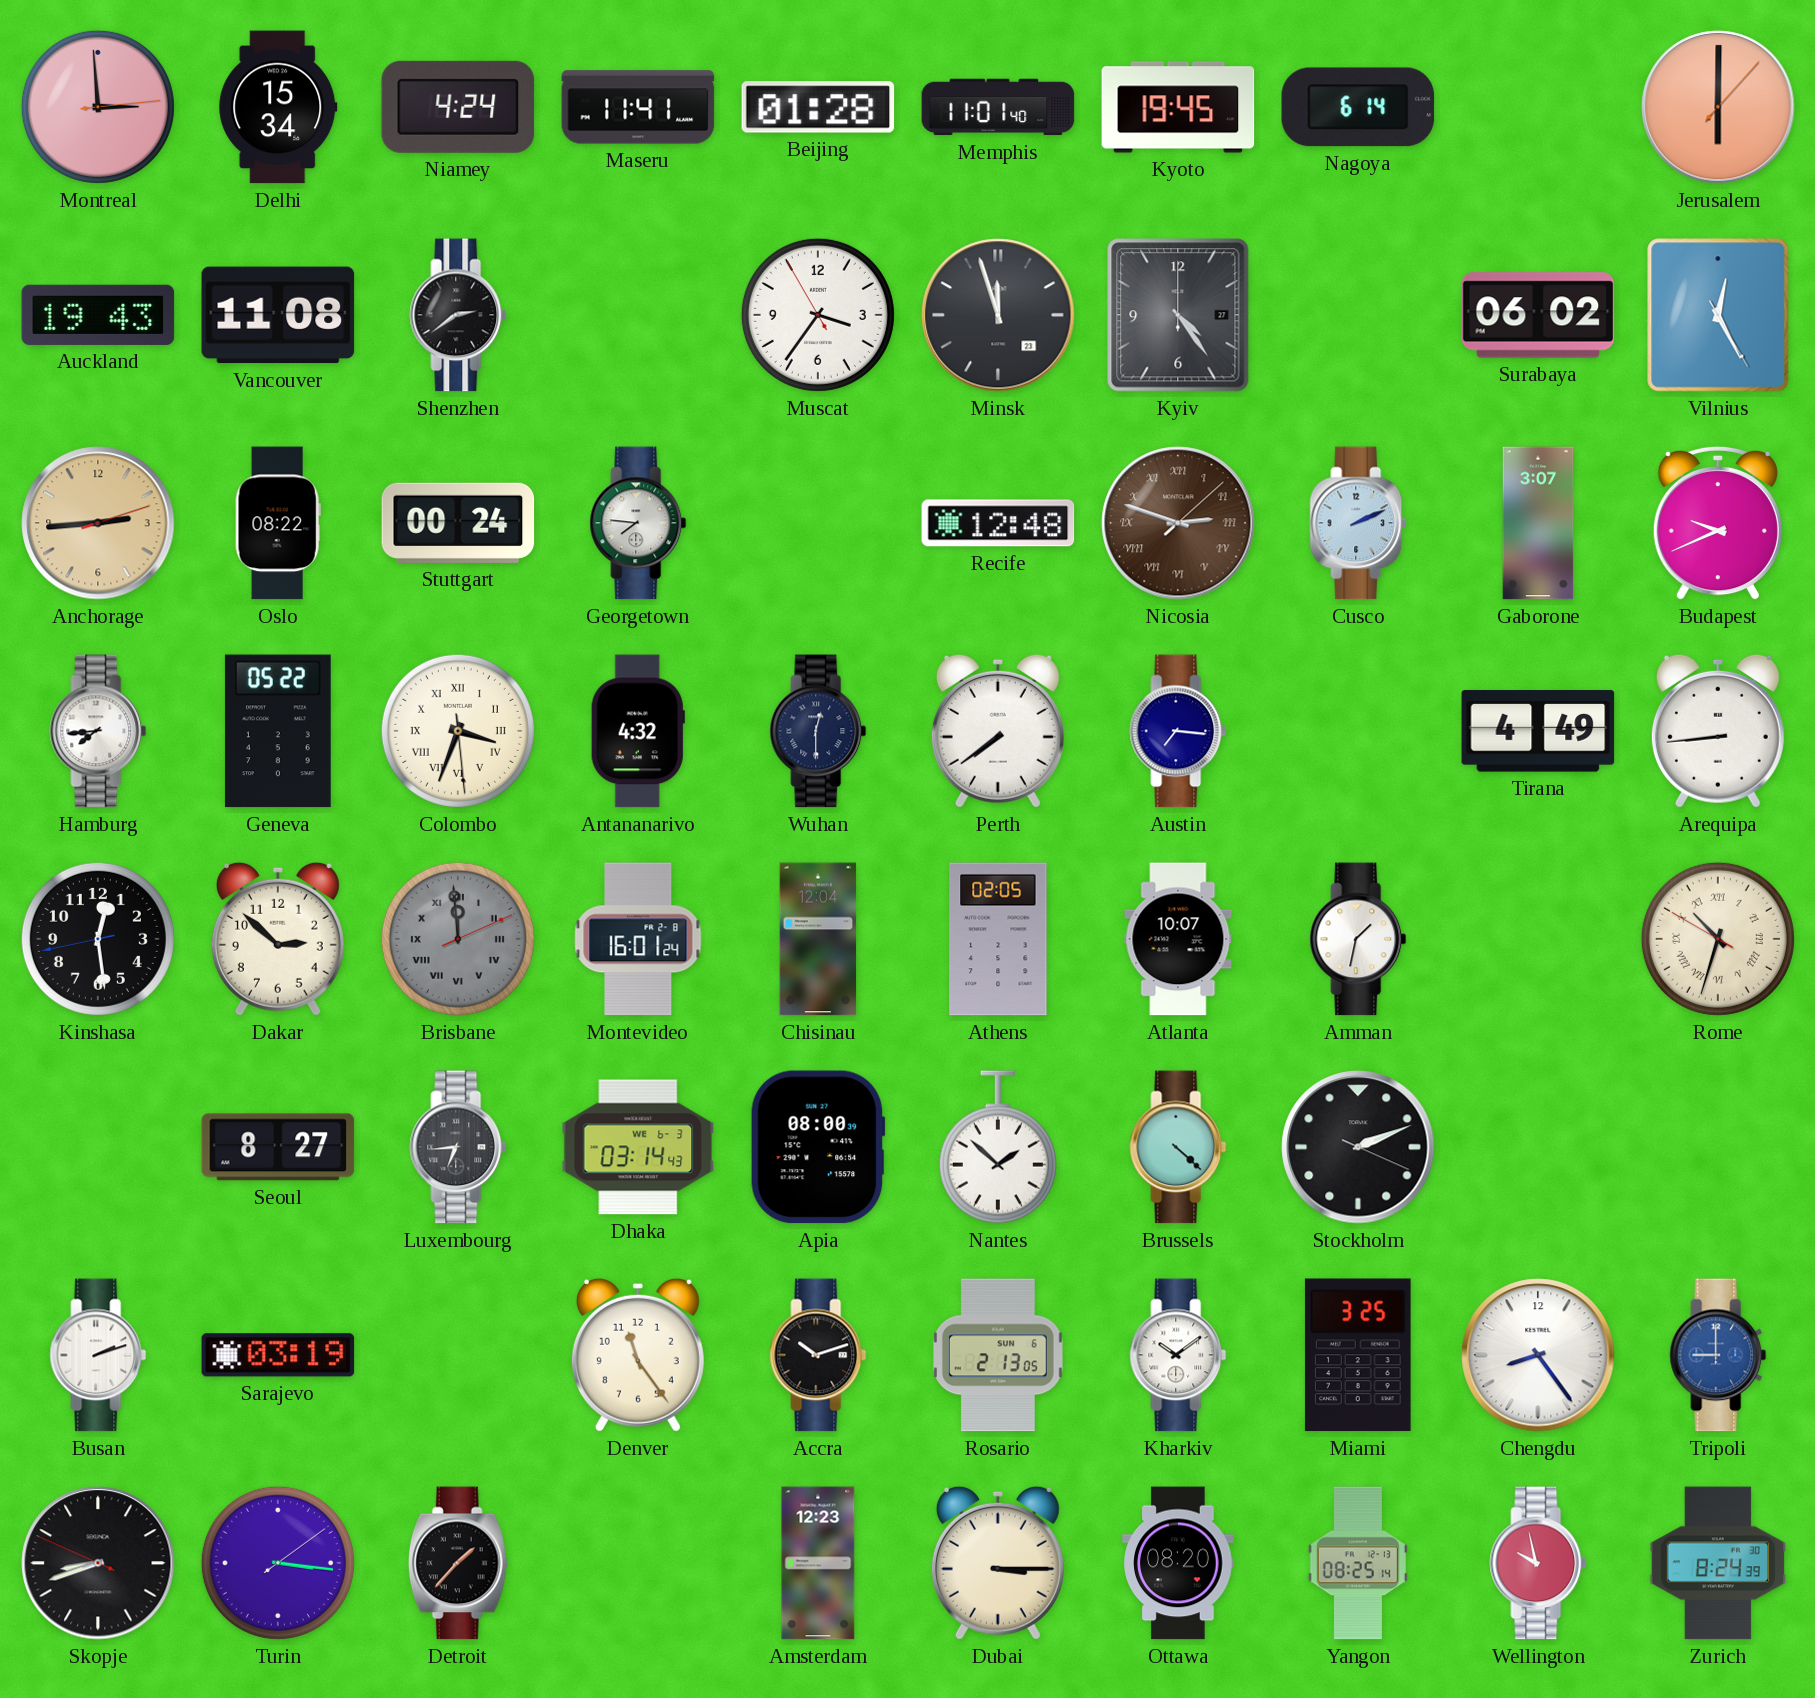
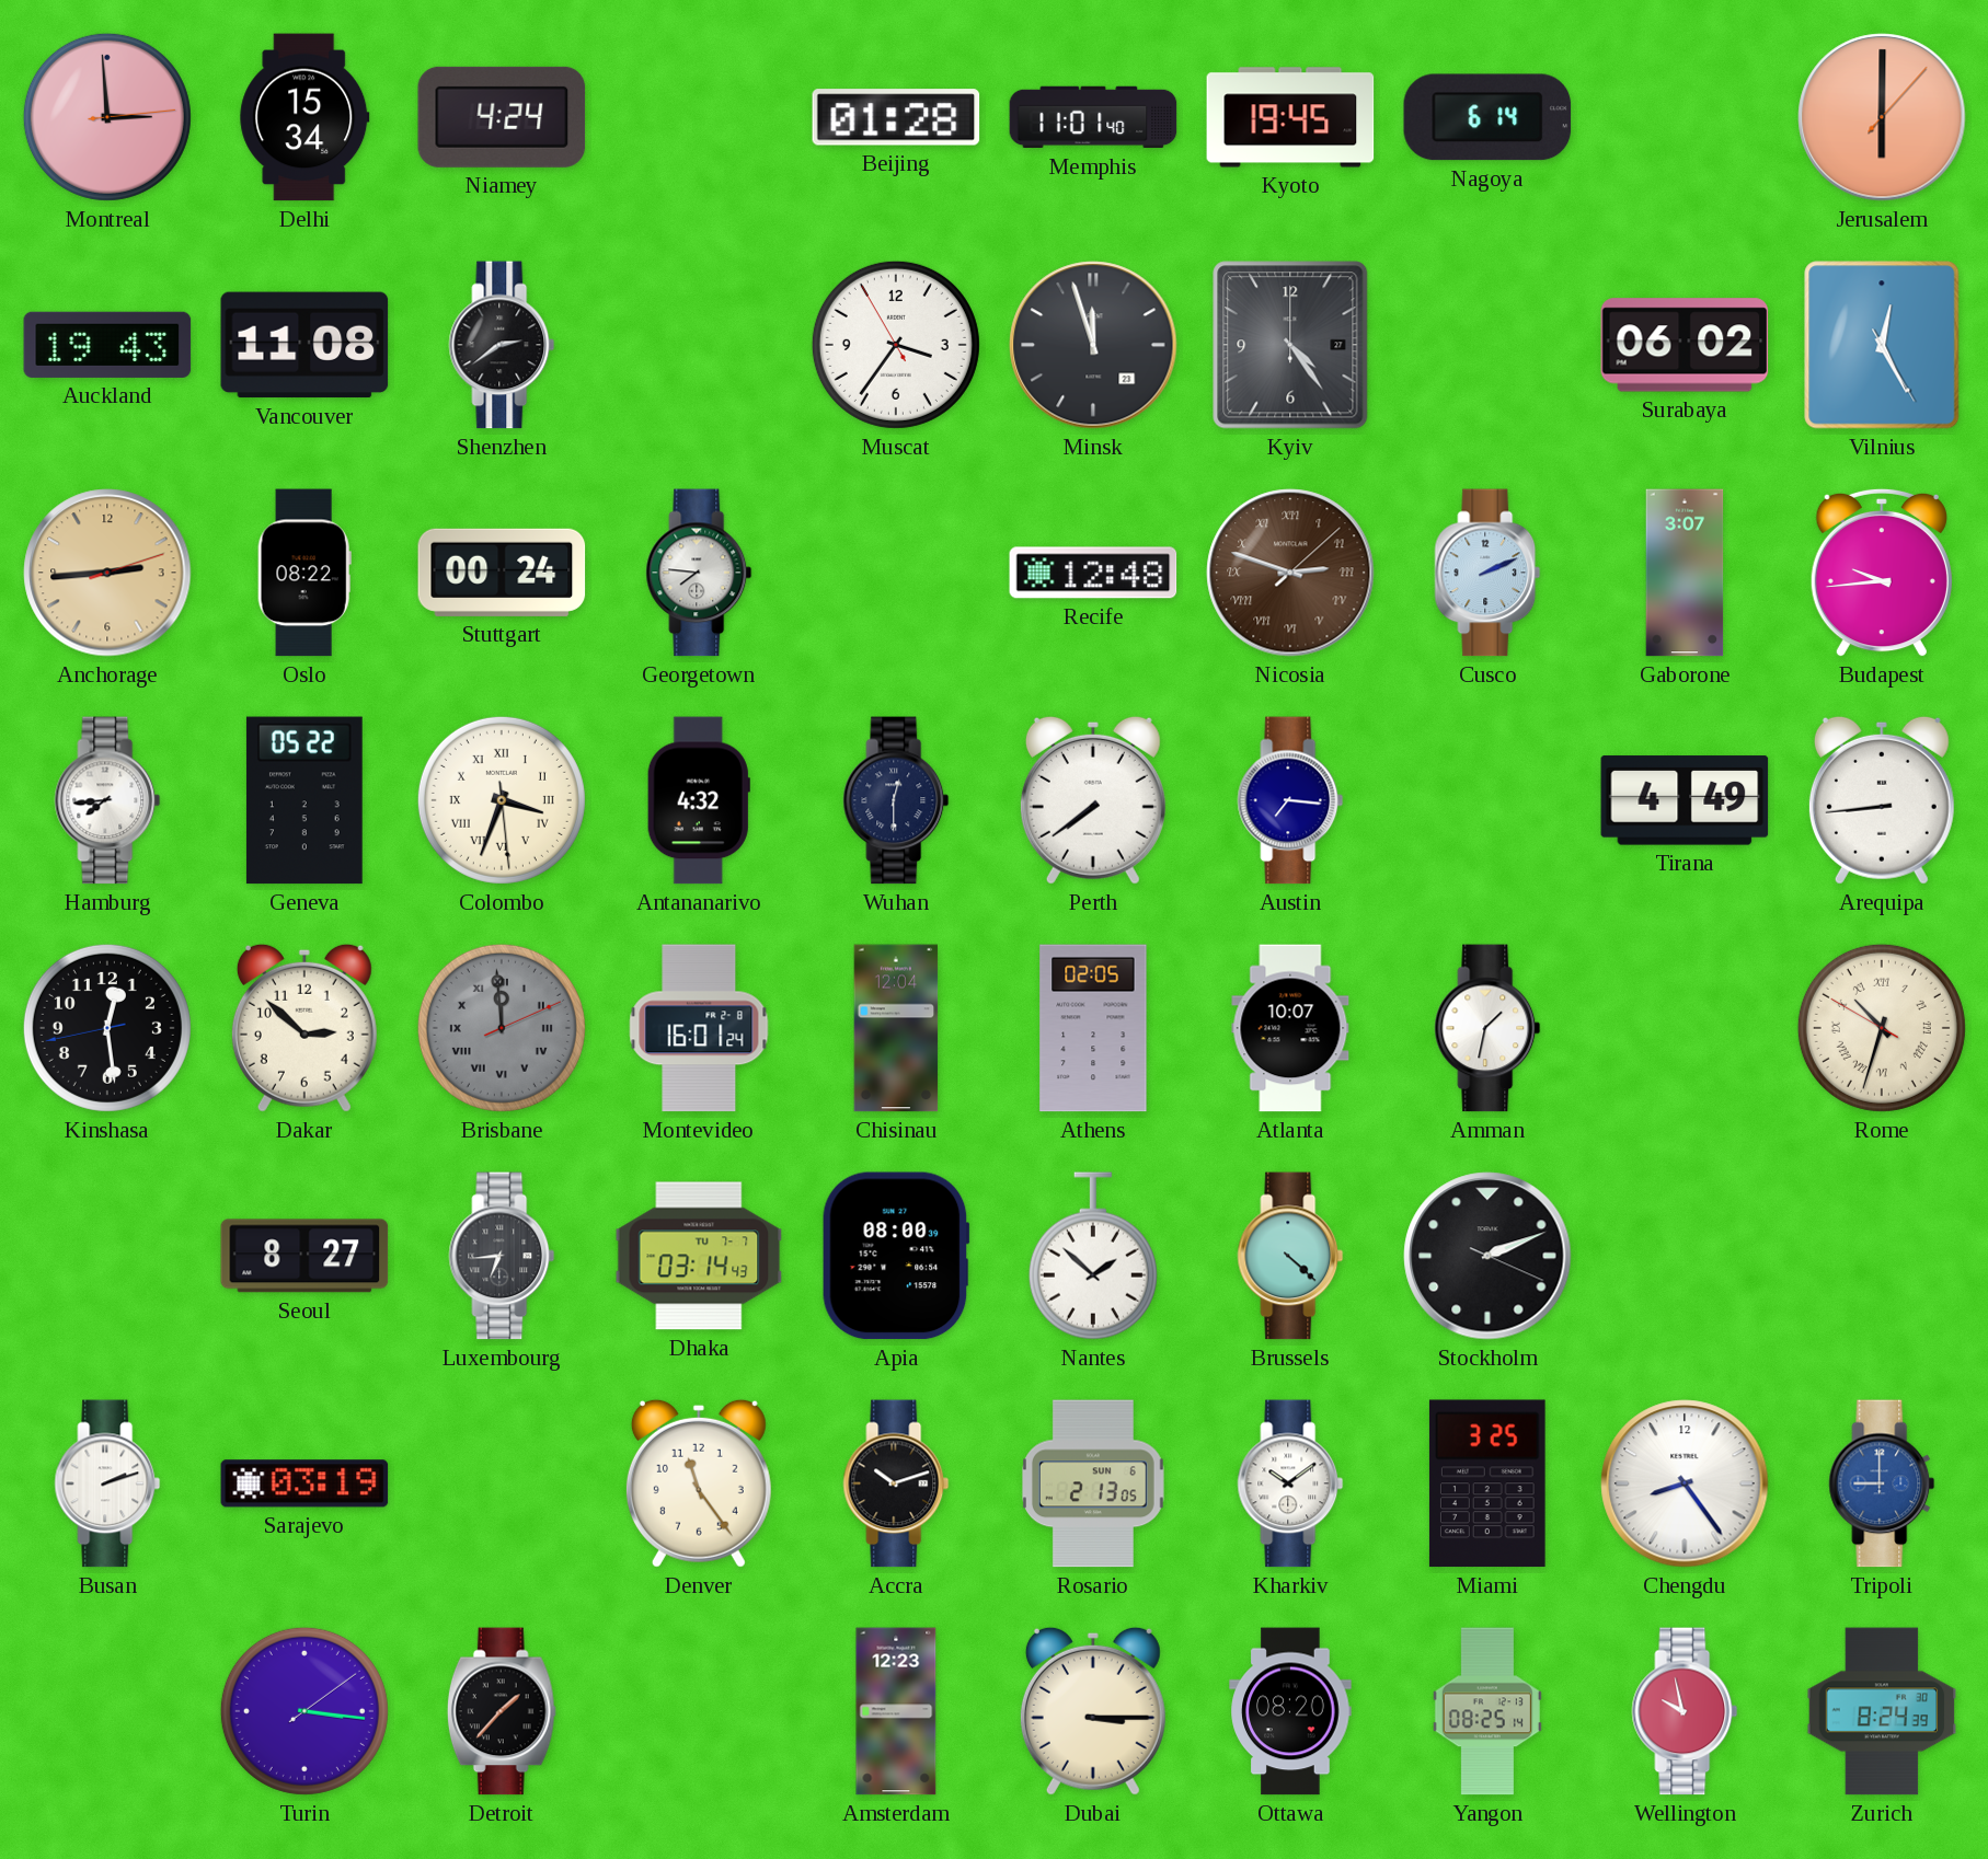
Maseru: 11:41 -> none (638, 107)
Budapest: 9:41 -> 9:44 (1882, 573)
Dhaka date: WE 6-3 -> TU 7-7 (699, 1256)
Skopje: 8:41 -> none (98, 1563)
